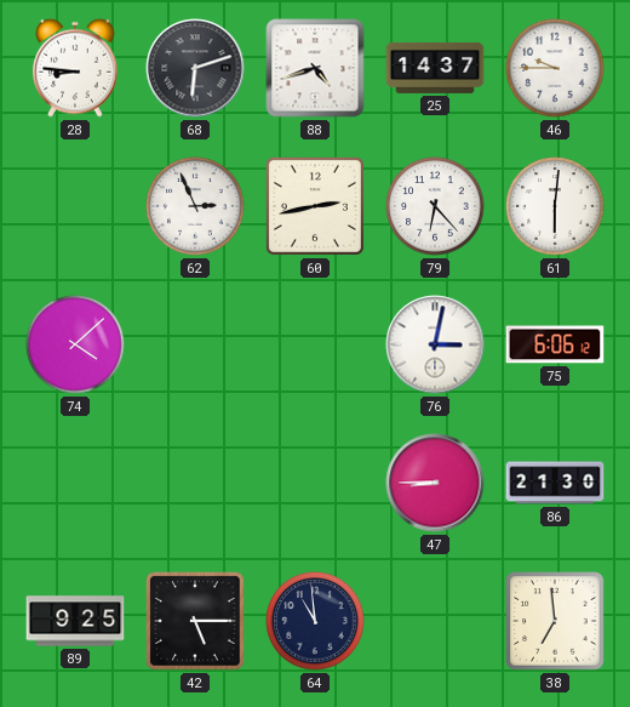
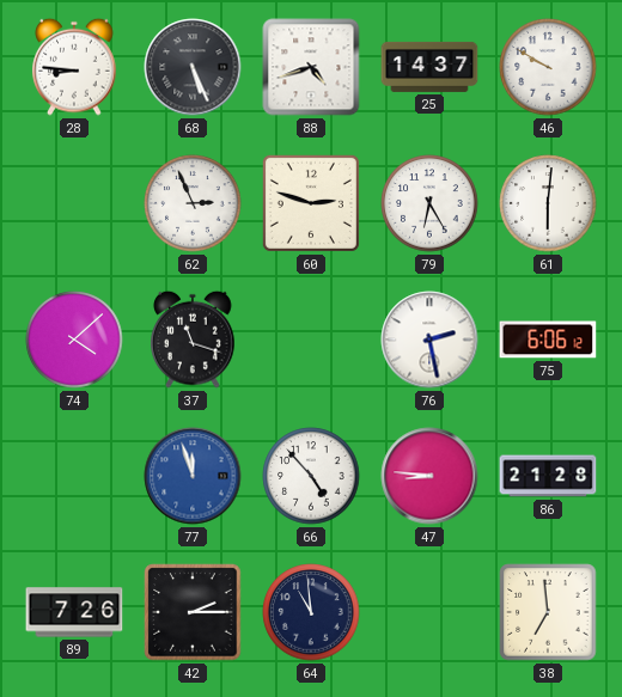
68: 6:12 -> 5:26 (193, 67)
46: 9:45 -> 9:50 (548, 67)
60: 2:43 -> 2:48 (311, 203)
79: 6:23 -> 6:25 (429, 203)
37: none -> 11:18 (193, 340)
76: 3:02 -> 2:28 (429, 340)
77: none -> 11:57 (193, 476)
66: none -> 4:53 (311, 476)
47: 8:45 -> 8:46 (429, 476)
86: 21:30 -> 21:28 (548, 476)
89: 9:25 -> 7:26 (74, 612)
42: 5:15 -> 2:15 (193, 612)
